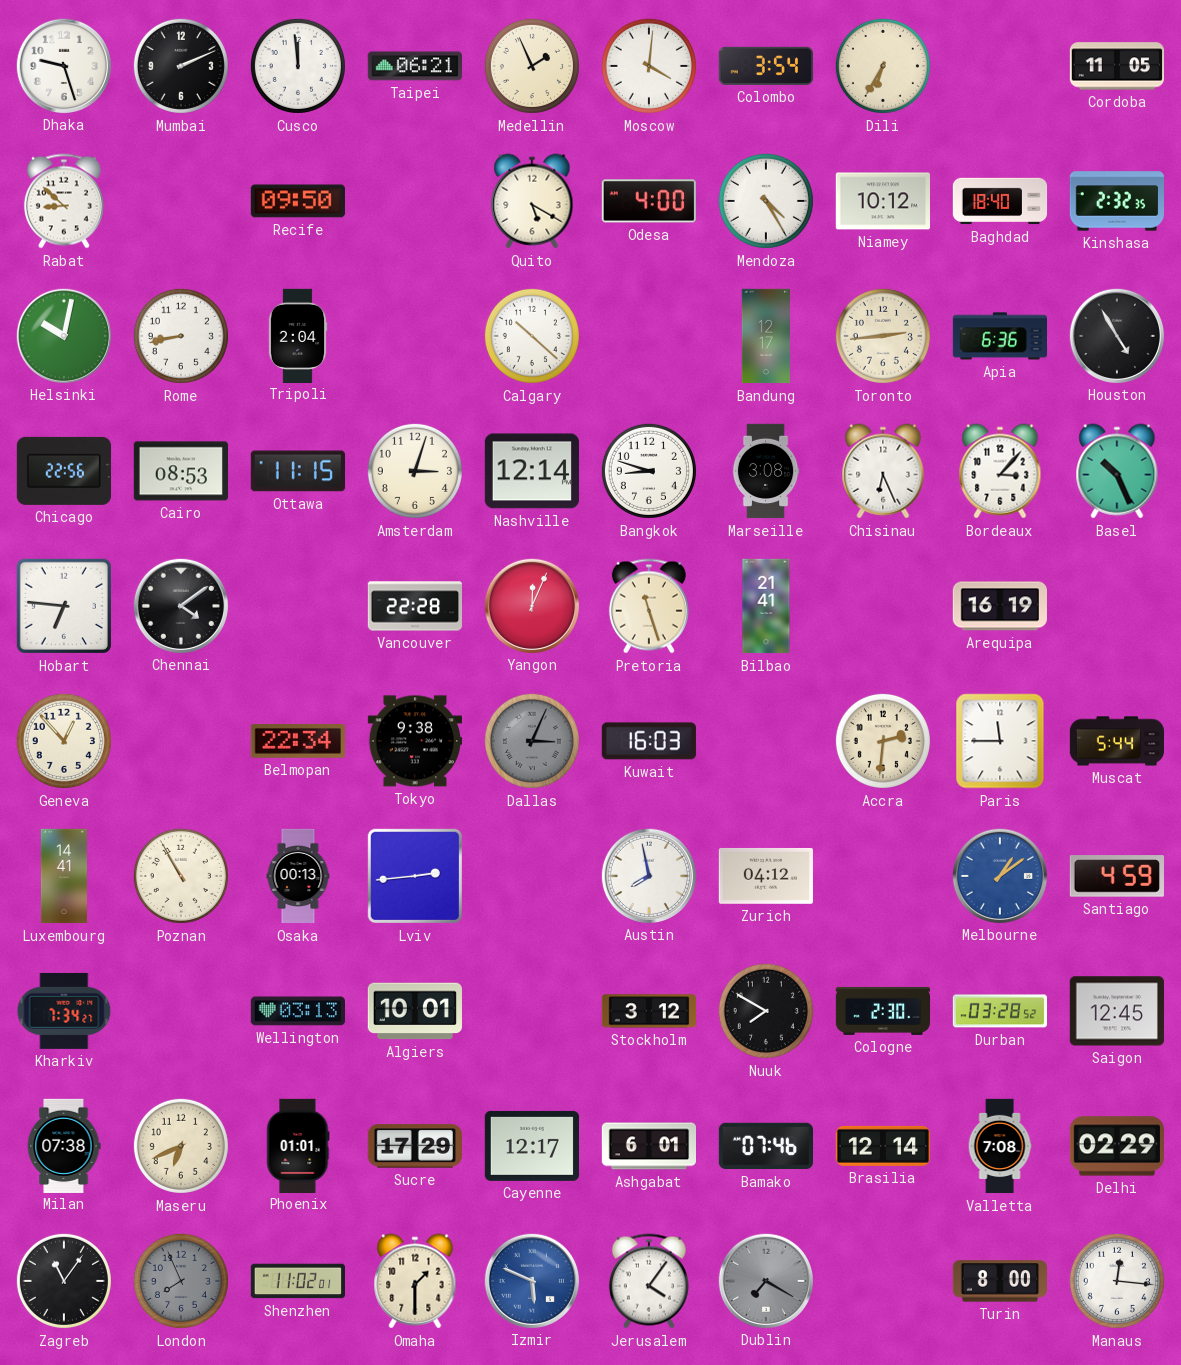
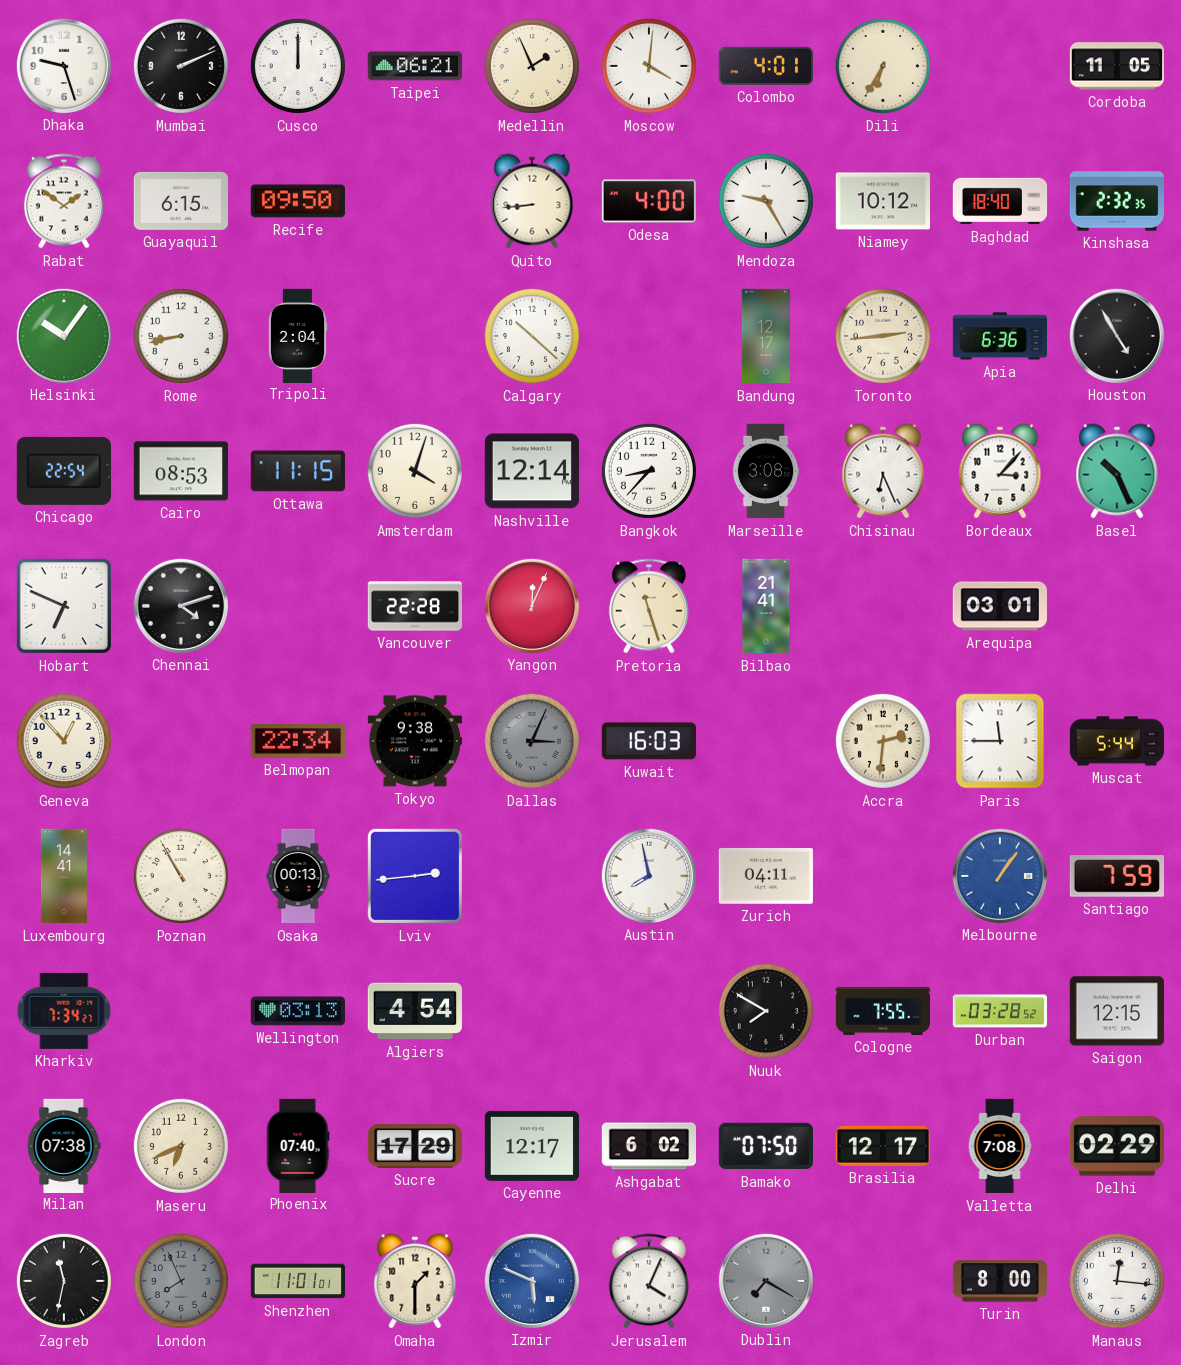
Cusco: 11:59 -> 12:00 (298, 66)
Colombo: 3:54 -> 4:01 (765, 66)
Rabat: 8:52 -> 1:51 (64, 201)
Guayaquil: none -> 6:15 (180, 201)
Quito: 5:20 -> 8:44 (532, 201)
Mendoza: 4:25 -> 9:25 (766, 201)
Helsinki: 10:02 -> 10:06 (63, 335)
Chicago: 22:56 -> 22:54 (64, 471)
Amsterdam: 3:03 -> 4:03 (415, 471)
Bangkok: 8:48 -> 8:37 (649, 471)
Hobart: 6:46 -> 6:49 (64, 606)
Chennai: 4:09 -> 4:12 (180, 605)
Arequipa: 16:19 -> 03:01 (999, 606)
Zurich: 04:12 -> 04:11 (766, 876)
Melbourne: 1:09 -> 1:06 (999, 875)
Santiago: 4:59 -> 7:59 (1117, 876)
Algiers: 10:01 -> 4:54 (415, 1011)
Stockholm: 3:12 -> none (648, 1011)
Cologne: 2:30 -> 7:55 (883, 1011)
Saigon: 12:45 -> 12:15 (1117, 1011)
Phoenix: 01:01 -> 07:40 (298, 1145)
Ashgabat: 6:01 -> 6:02 (648, 1146)
Bamako: 07:46 -> 07:50 (765, 1146)
Brasilia: 12:14 -> 12:17 (882, 1146)
Zagreb: 11:06 -> 11:32 (64, 1281)
Shenzhen: 11:02 -> 11:01 (297, 1281)
Jerusalem: 4:06 -> 4:04 (649, 1281)
